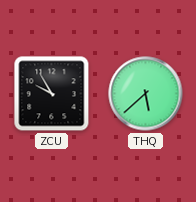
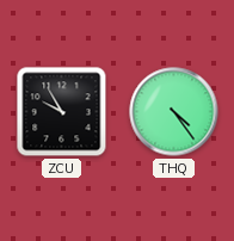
THQ: 5:38 -> 4:24 (174, 112)
